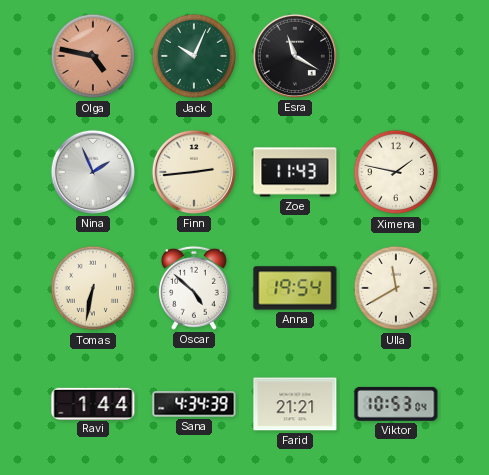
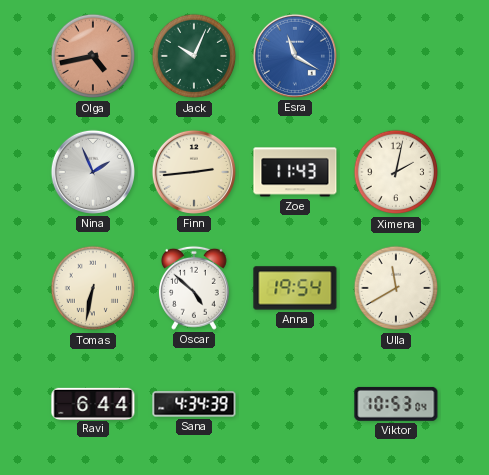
Olga: 4:47 -> 4:43 (93, 56)
Esra dial: black -> blue (295, 56)
Ximena: 1:47 -> 2:02 (396, 172)
Ravi: 1:44 -> 6:44 (93, 403)
Farid: 21:21 -> none (295, 404)
